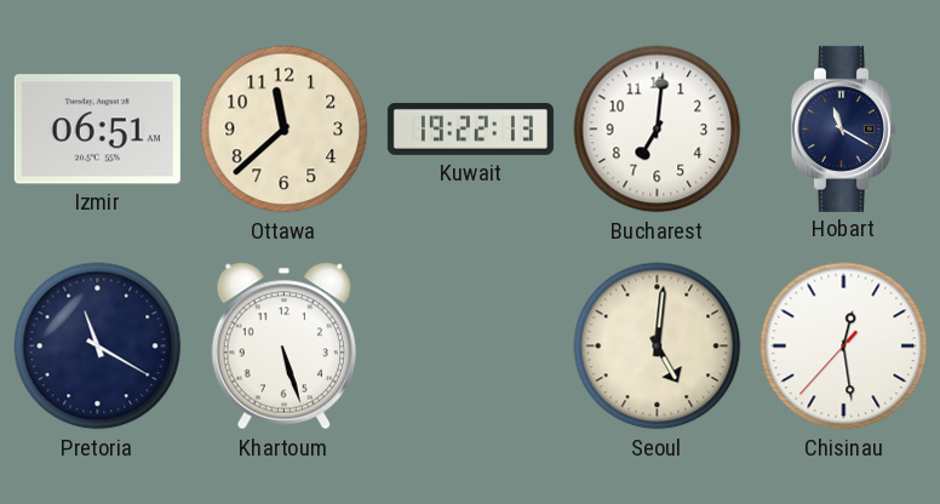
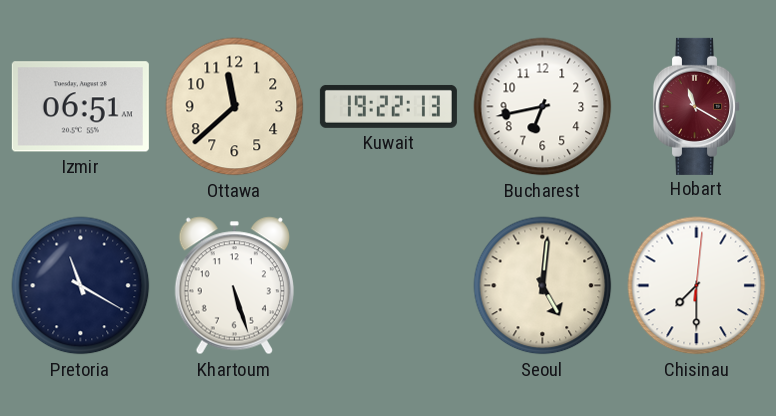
Bucharest: 7:01 -> 6:43 (543, 107)
Hobart dial: navy -> burgundy (696, 106)
Chisinau: 12:28 -> 7:30 (697, 286)
